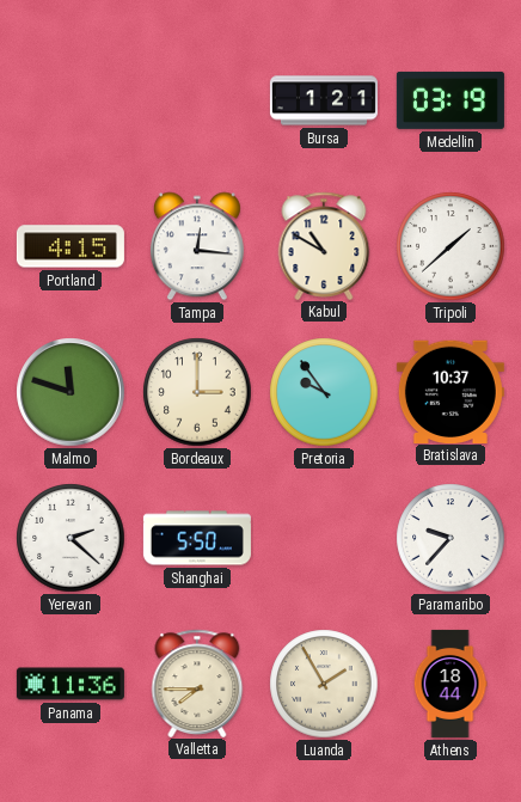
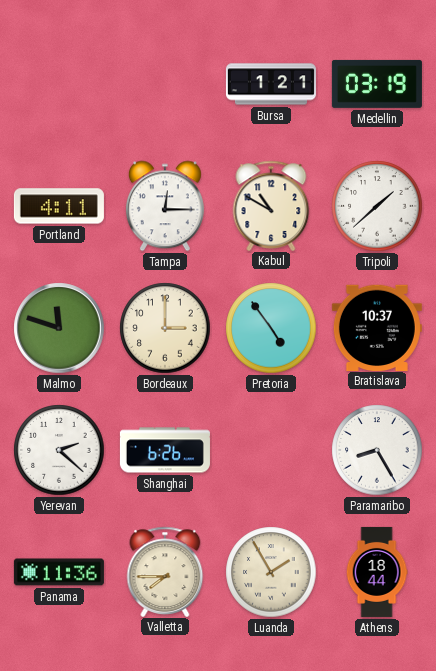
Portland: 4:15 -> 4:11 (59, 206)
Tampa: 12:16 -> 12:15 (165, 206)
Pretoria: 9:54 -> 4:54 (271, 328)
Shanghai: 5:50 -> 6:26 (165, 450)
Paramaribo: 9:37 -> 8:25 (377, 450)
